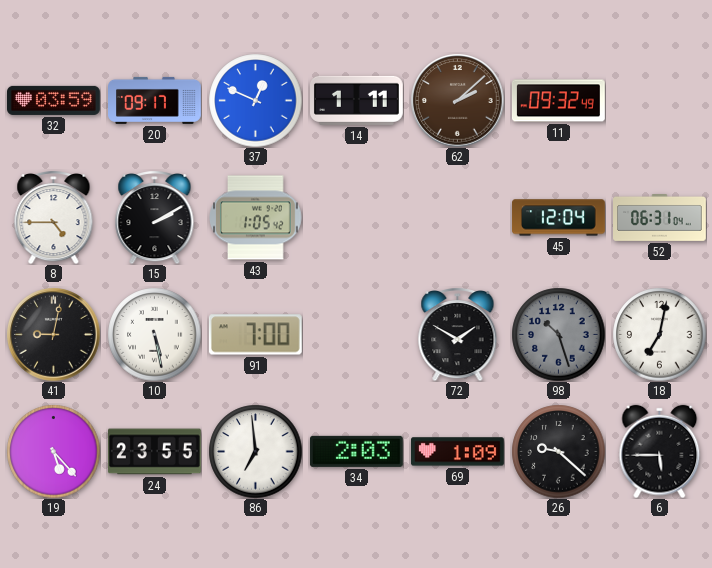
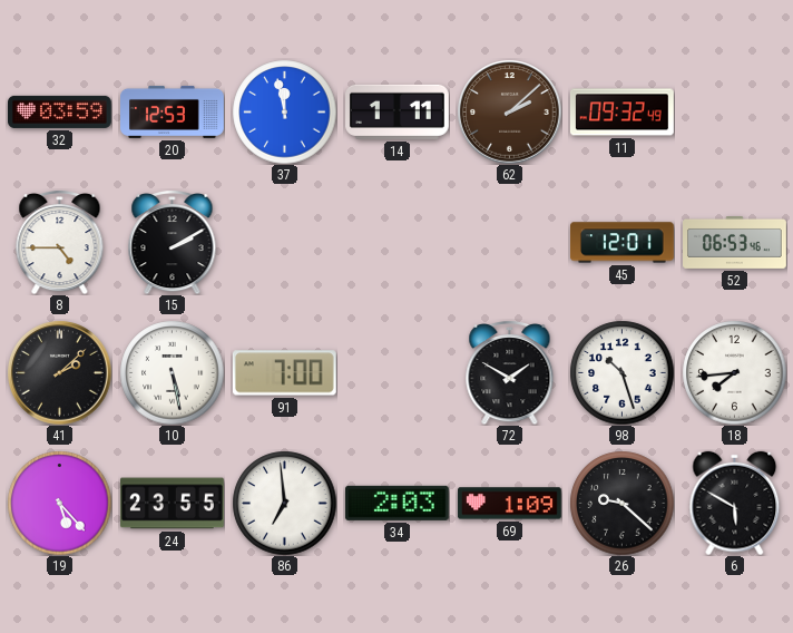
20: 09:17 -> 12:53 (173, 111)
37: 12:49 -> 11:58 (284, 111)
43: 1:05 -> none (256, 218)
45: 12:04 -> 12:01 (623, 243)
52: 06:31 -> 06:53 (735, 243)
41: 9:02 -> 2:08 (59, 372)
98 dial: grey -> white (621, 372)
18: 7:02 -> 7:44 (734, 372)
6: 5:45 -> 5:50 (735, 503)
